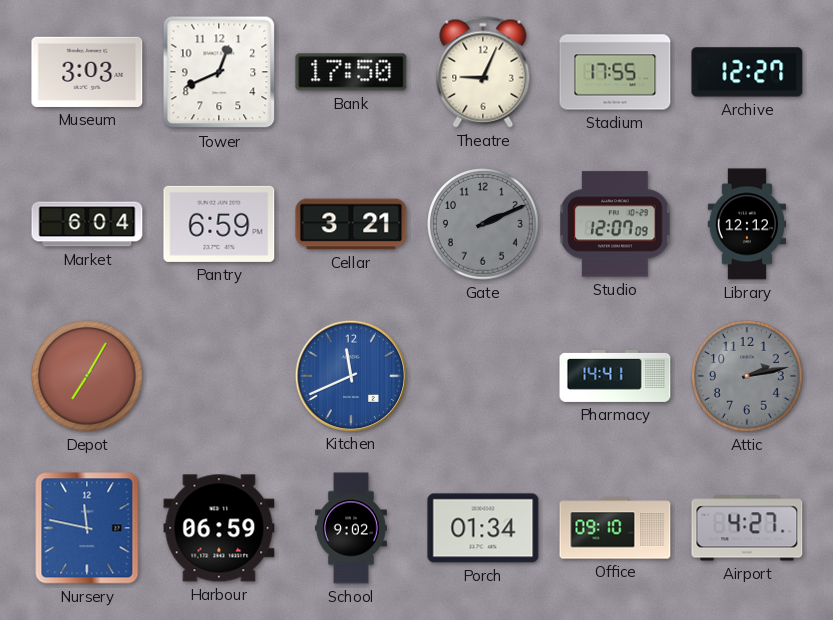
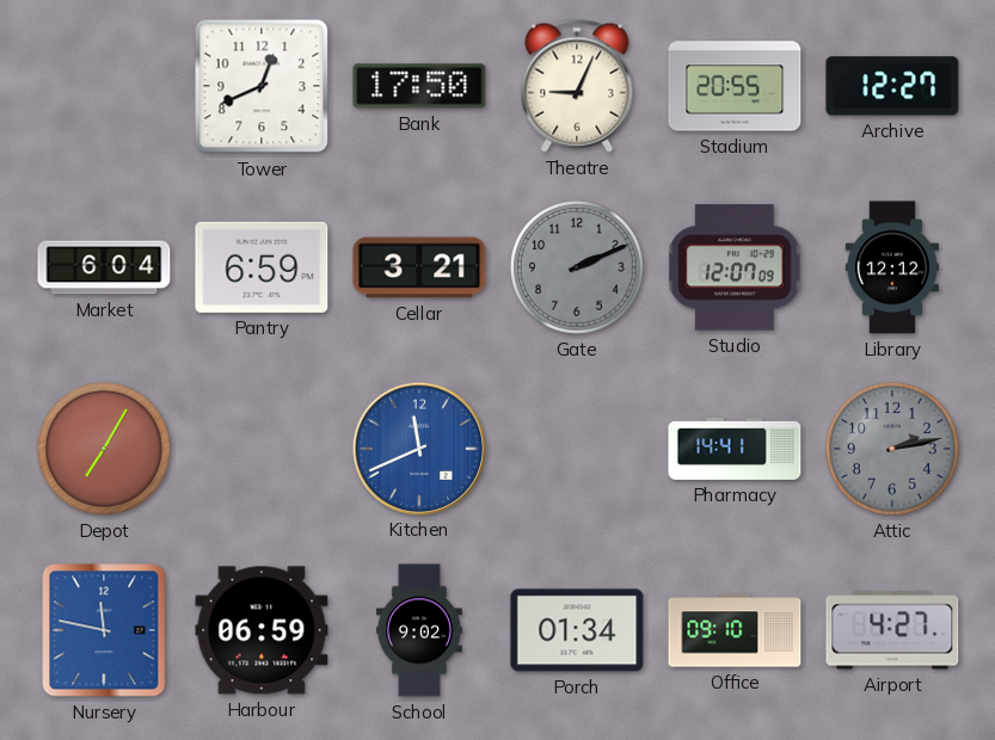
Museum: 3:03 -> none (87, 72)
Stadium: 17:55 -> 20:55 (735, 86)
